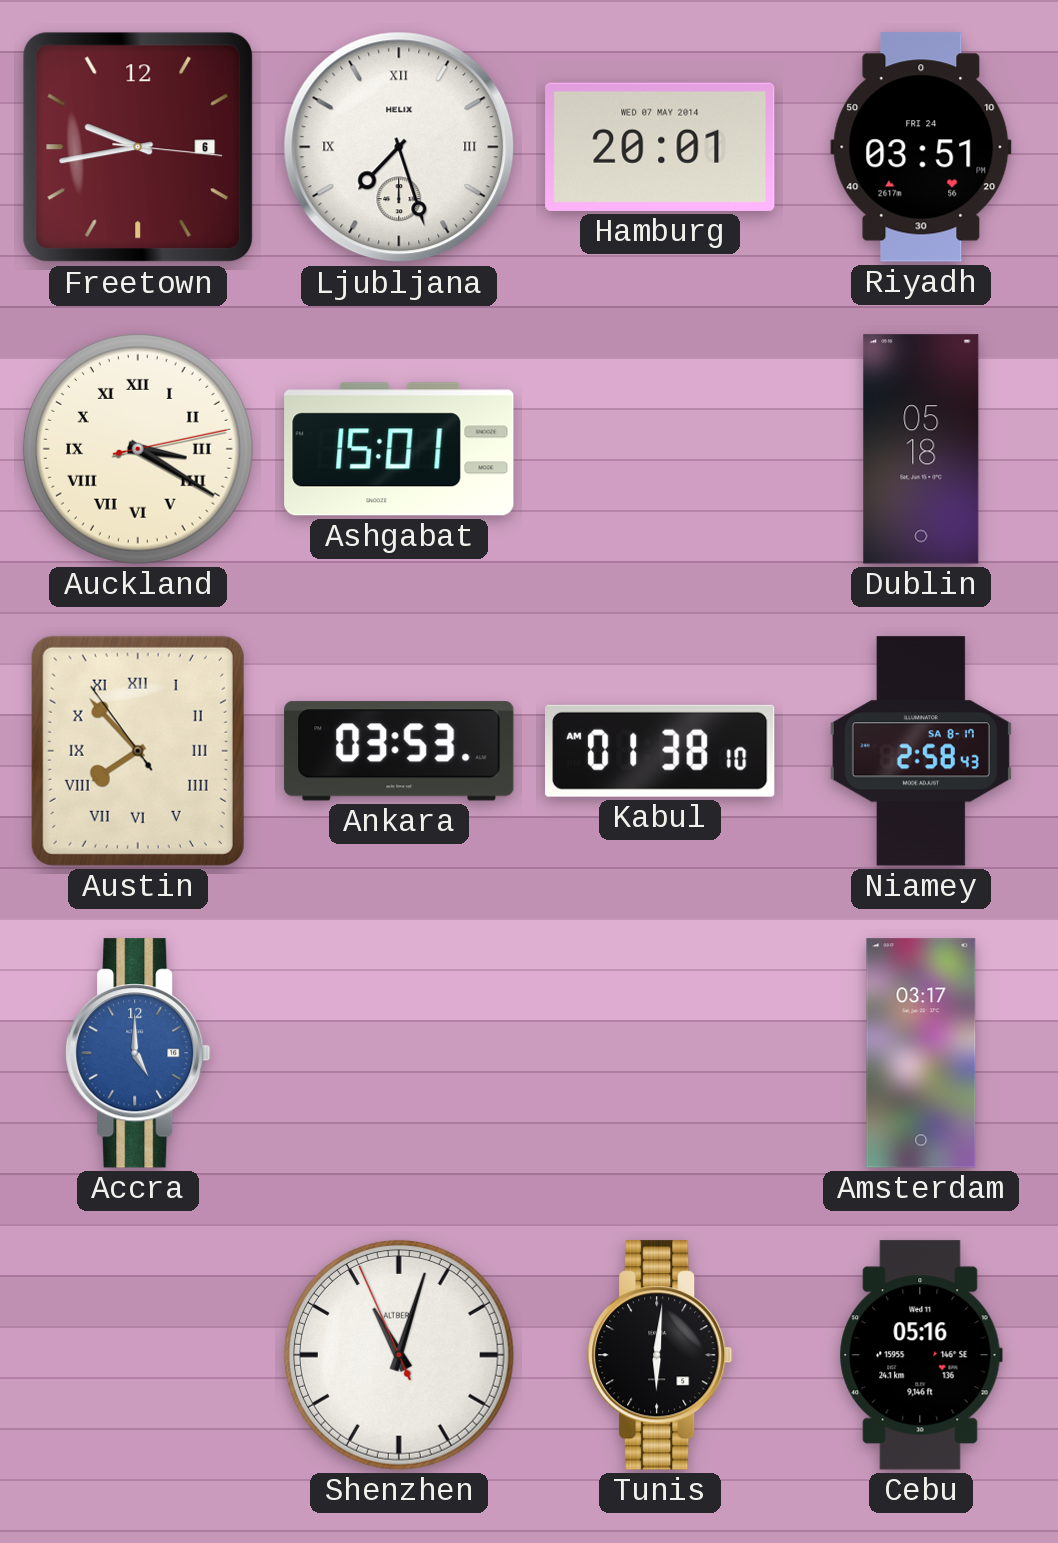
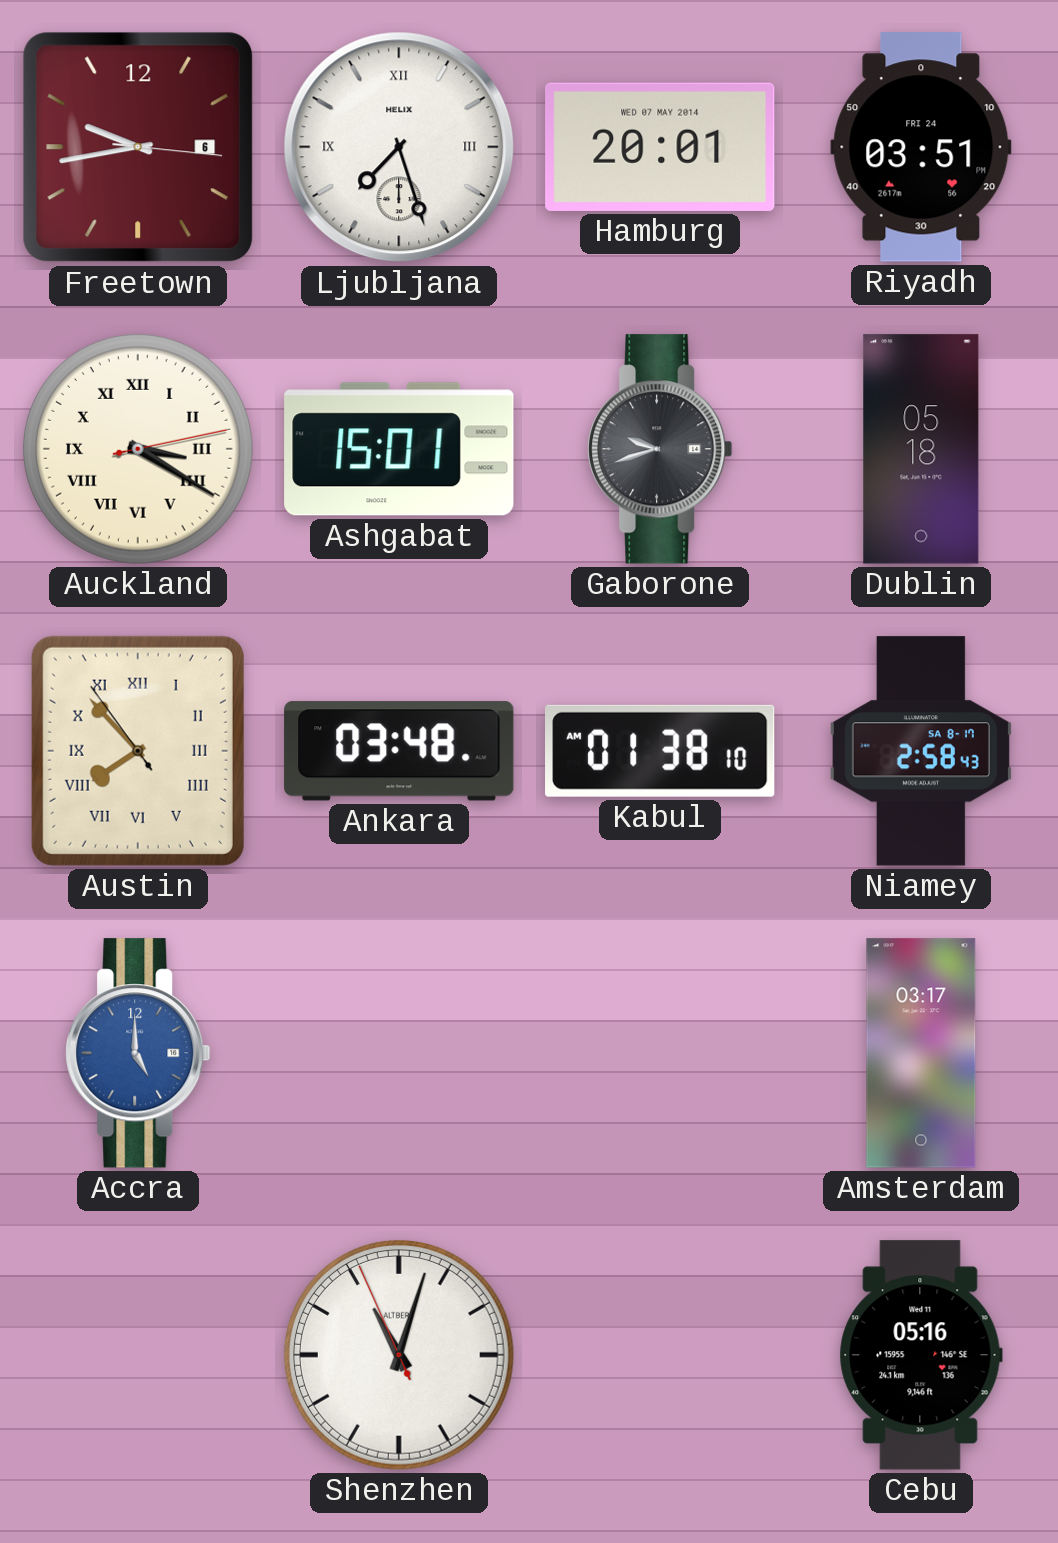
Gaborone: none -> 9:42 (660, 449)
Ankara: 03:53 -> 03:48 (399, 751)
Tunis: 6:01 -> none (660, 1355)
